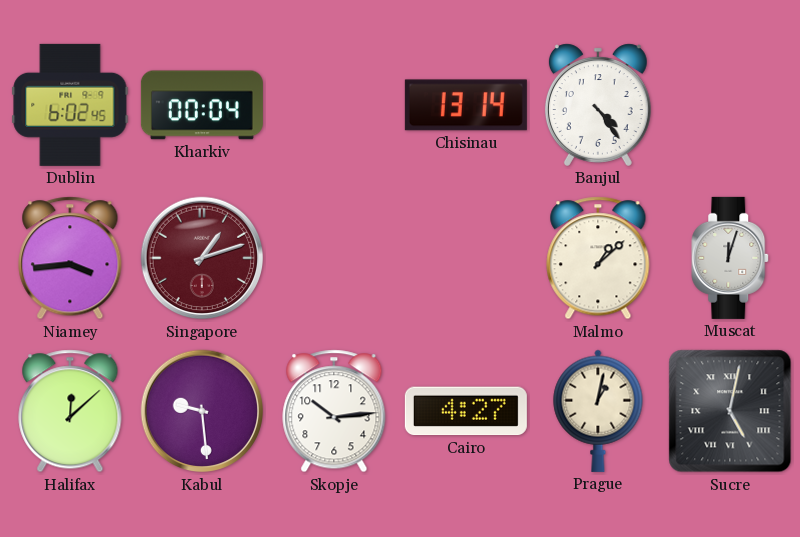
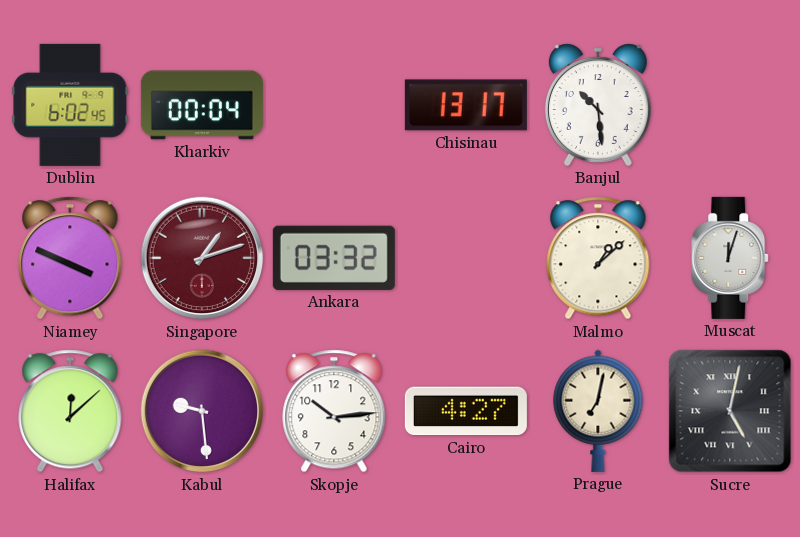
Chisinau: 13:14 -> 13:17 (466, 105)
Banjul: 4:24 -> 10:29 (598, 105)
Niamey: 3:44 -> 3:49 (70, 258)
Ankara: none -> 03:32 (334, 258)
Prague: 1:02 -> 7:02 (598, 411)
